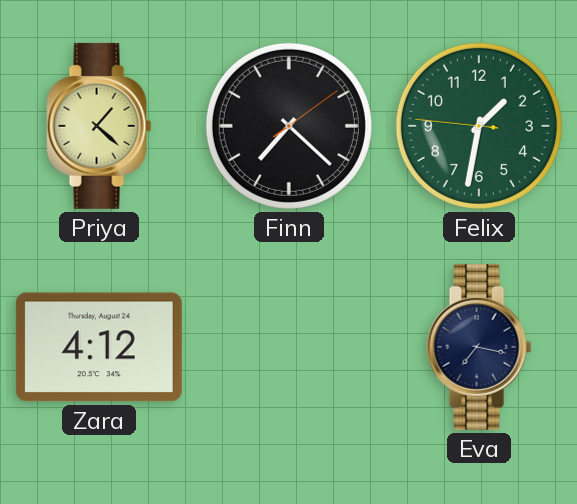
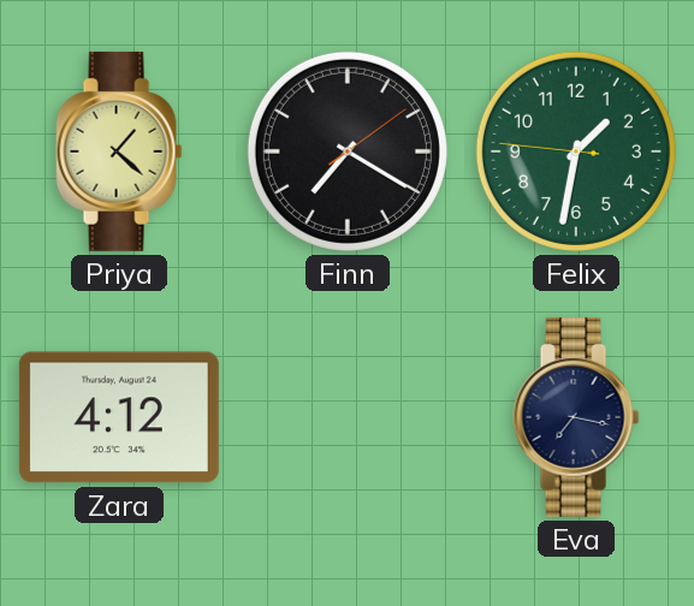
Finn: 7:22 -> 7:20 (348, 151)
